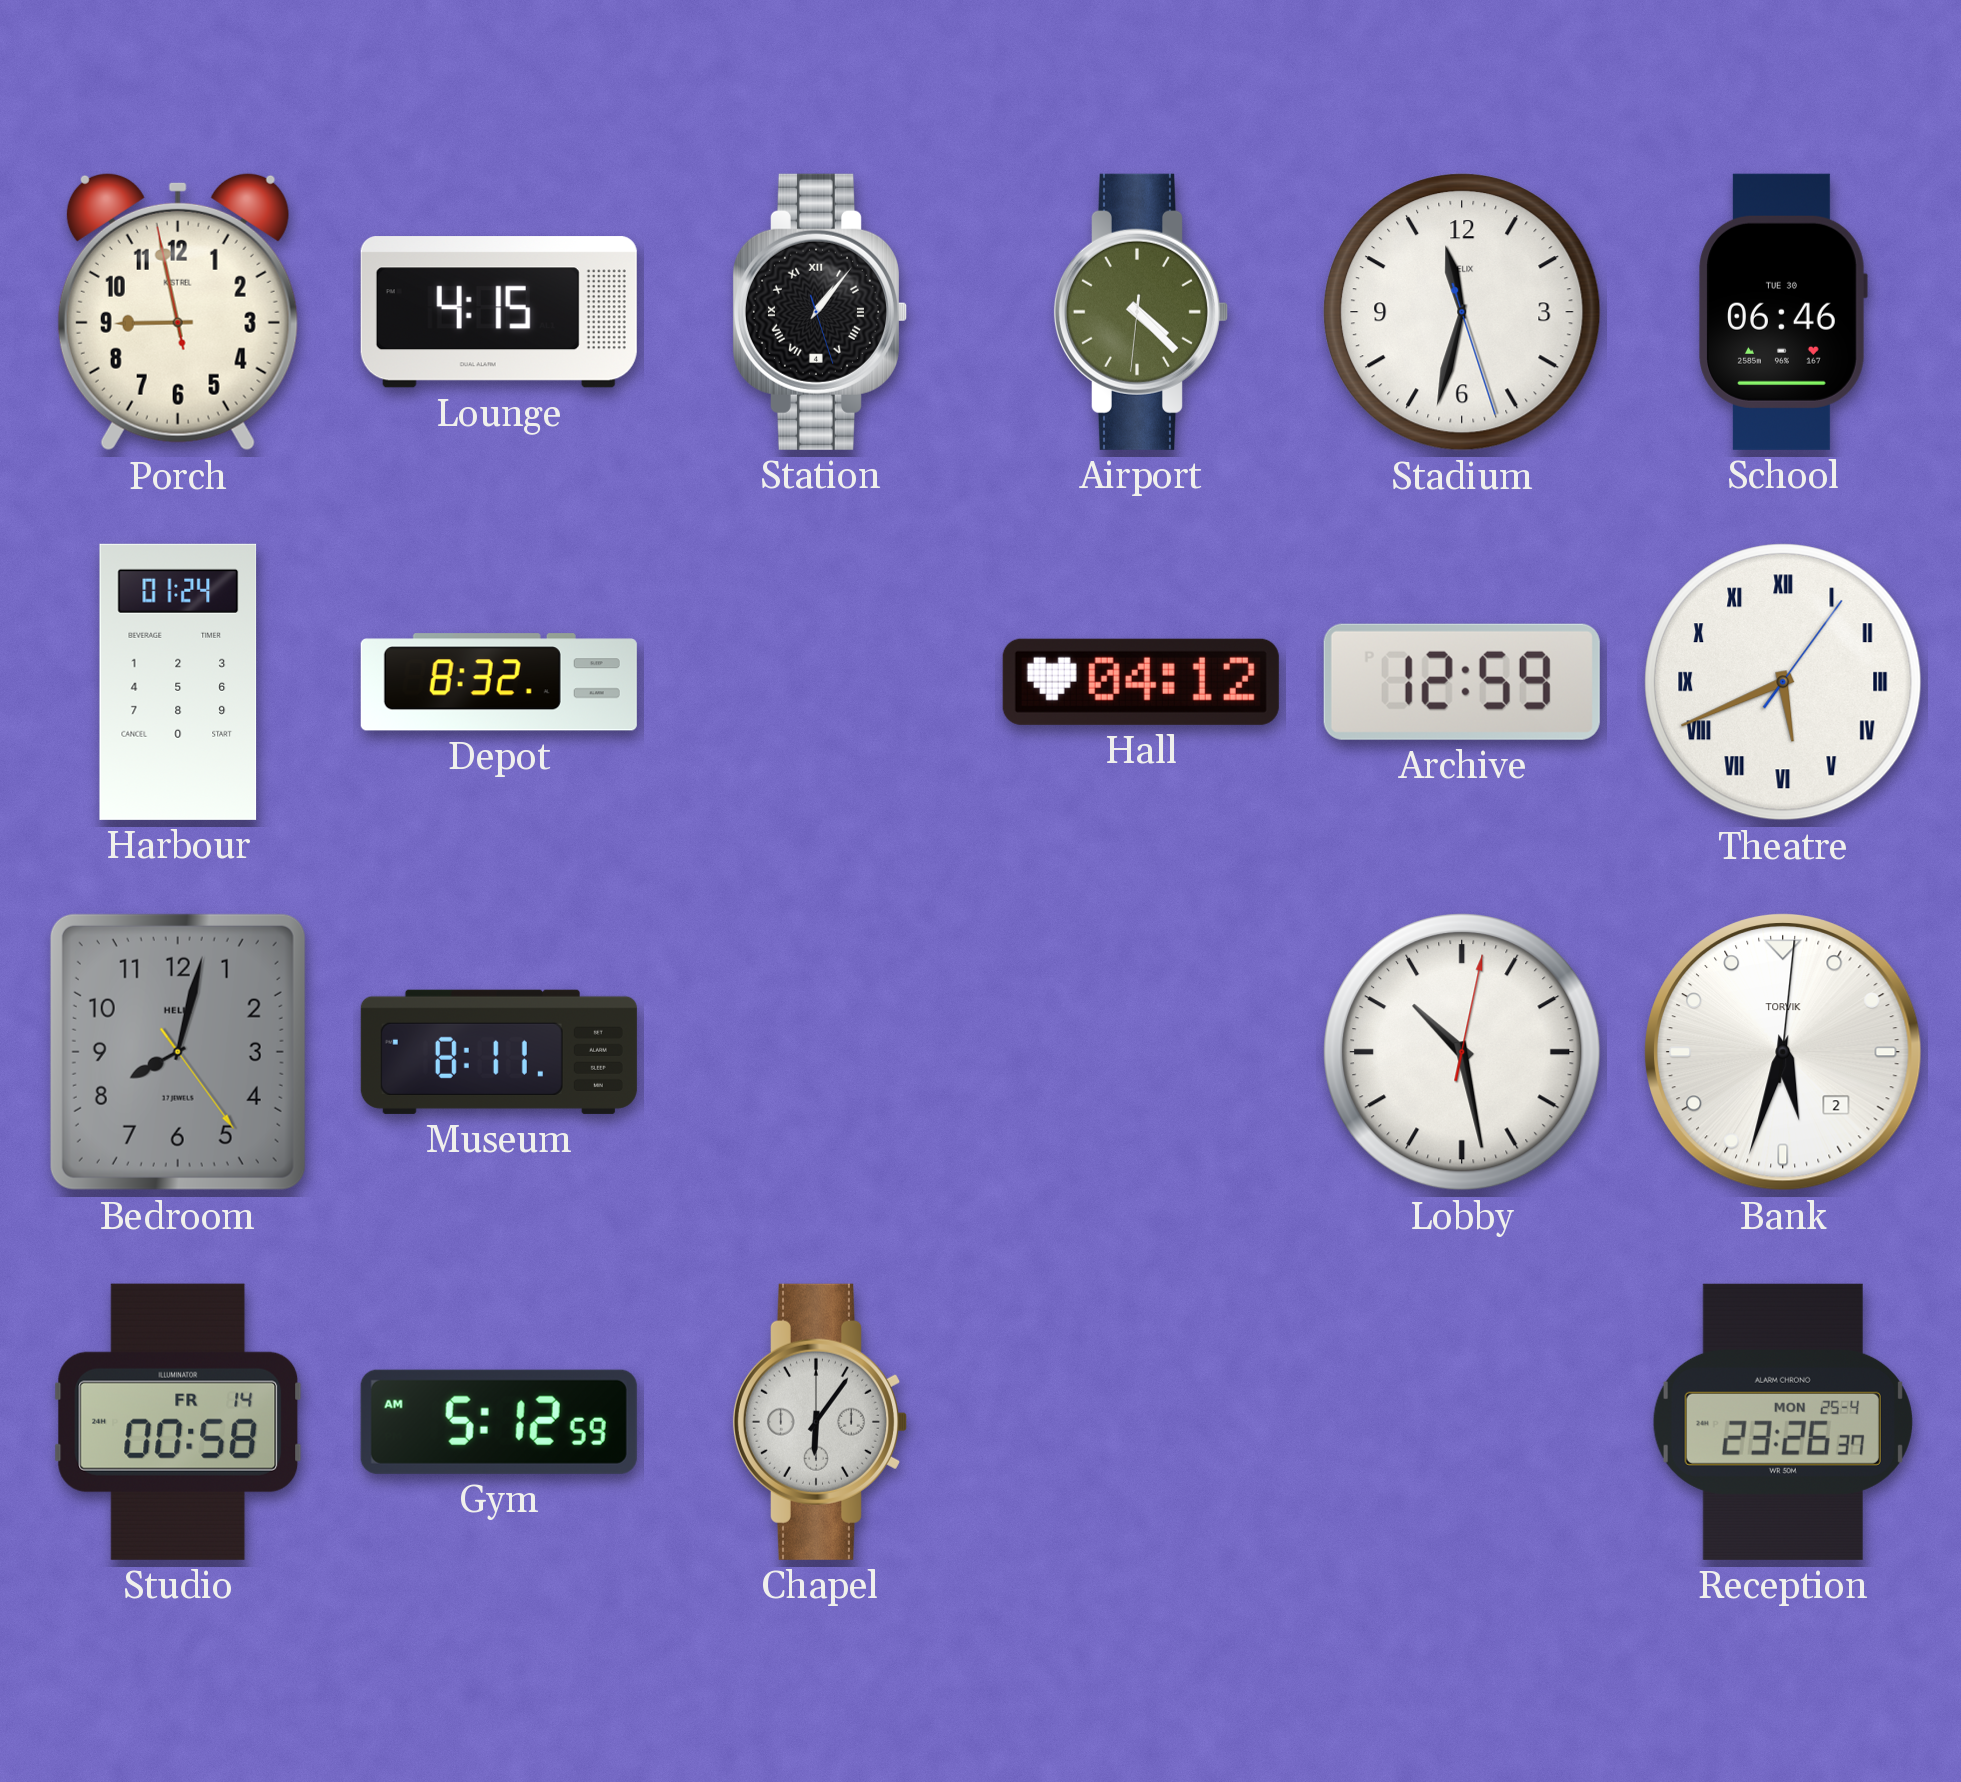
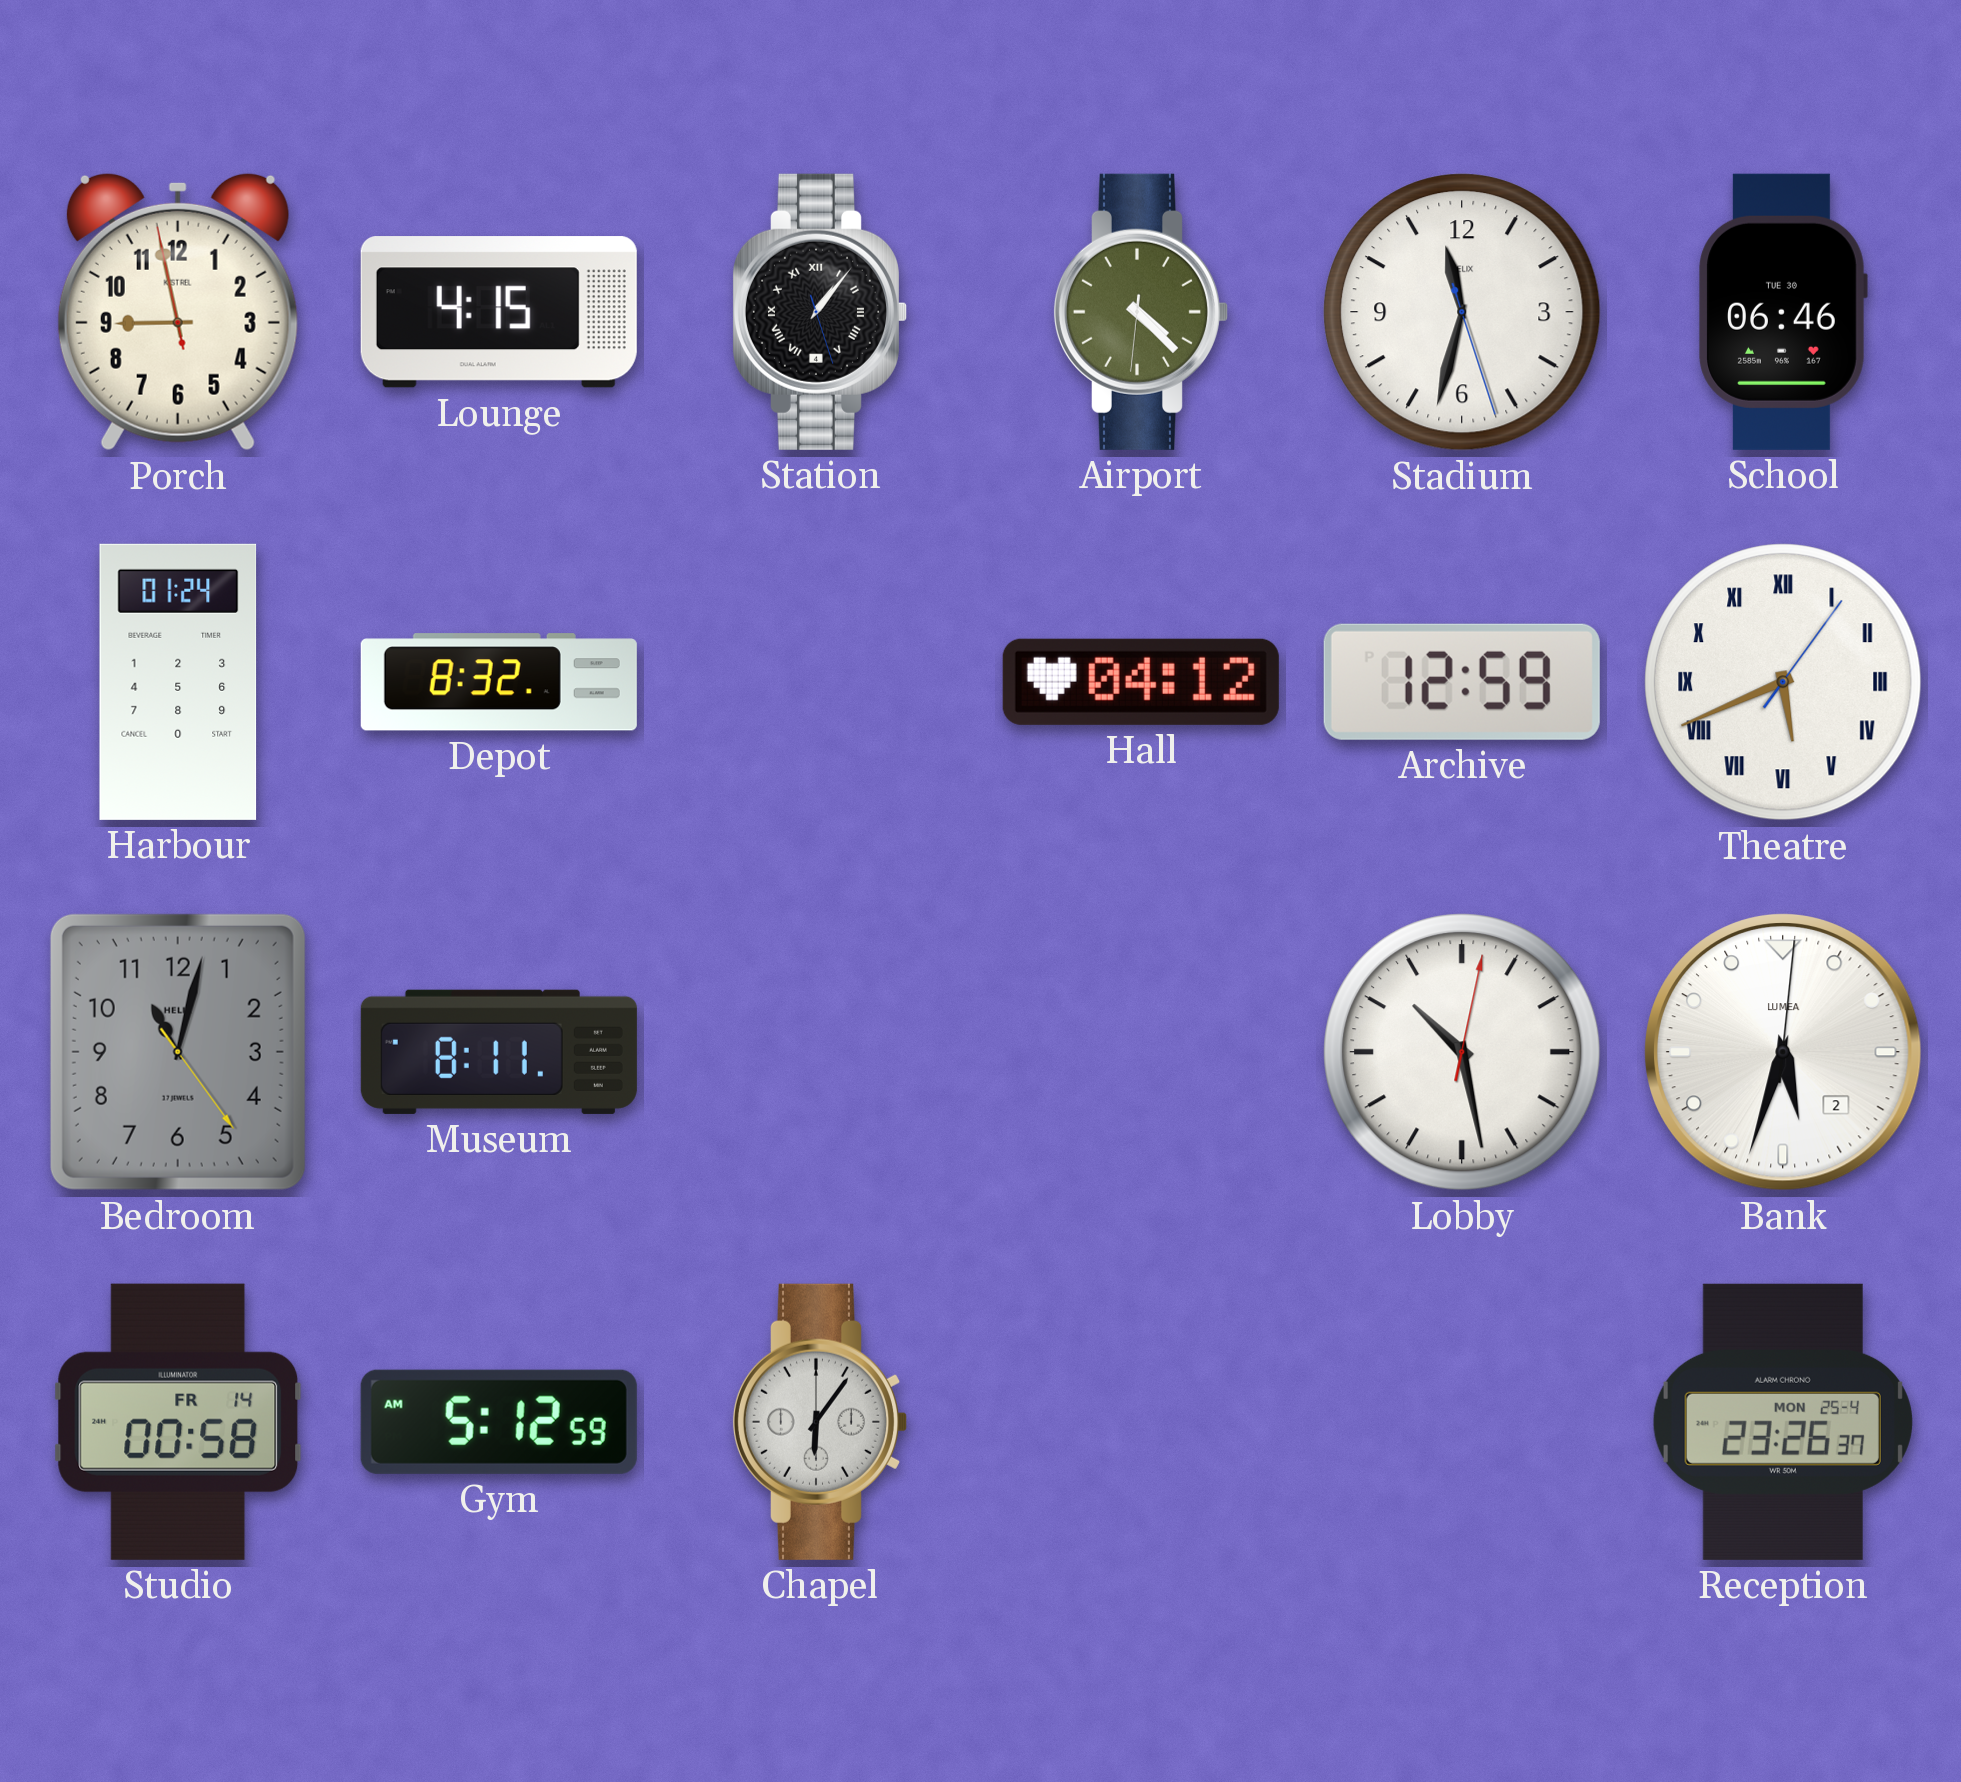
Bedroom: 8:02 -> 11:02 (178, 1052)
Bank brand: TORVIK -> LUMEA (1783, 1052)
